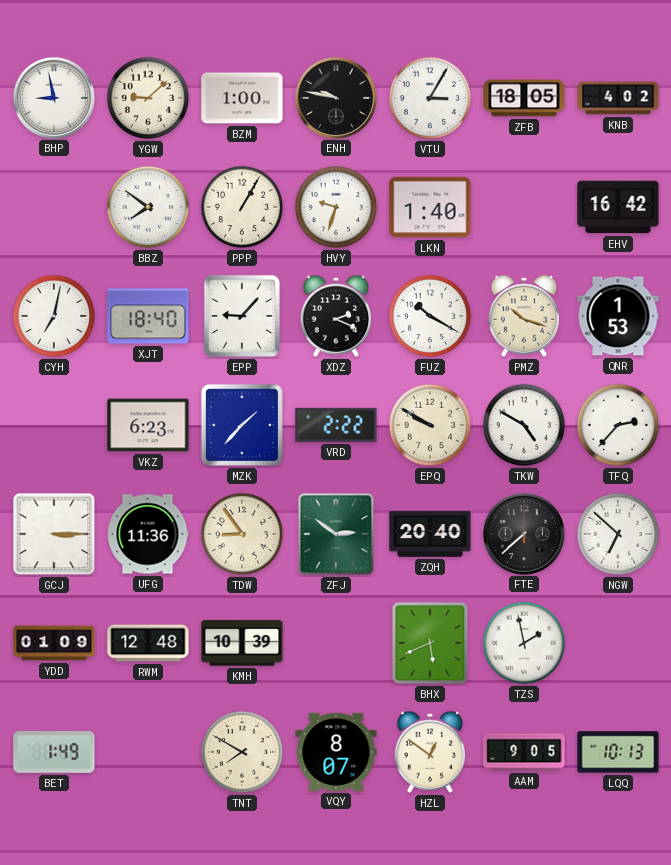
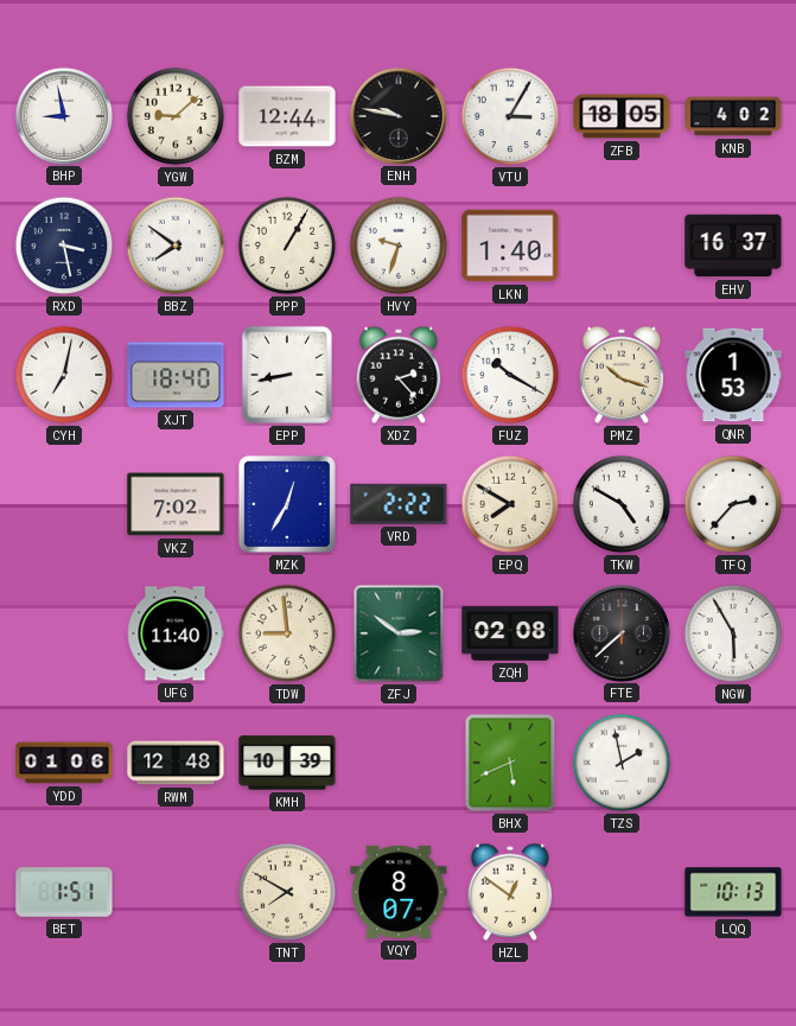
BZM: 1:00 -> 12:44 (287, 116)
RXD: none -> 3:28 (64, 246)
EHV: 16:42 -> 16:37 (733, 246)
EPP: 9:07 -> 8:43 (287, 375)
XDZ: 2:19 -> 2:23 (399, 375)
VKZ: 6:23 -> 7:02 (176, 504)
MZK: 1:37 -> 12:35 (287, 504)
EPQ: 9:50 -> 7:50 (510, 504)
GCJ: 3:15 -> none (54, 534)
UFG: 11:36 -> 11:40 (176, 633)
TDW: 8:54 -> 8:59 (287, 633)
ZQH: 20:40 -> 02:08 (510, 633)
NGW: 6:52 -> 5:55 (733, 633)
YDD: 01:09 -> 01:06 (64, 763)
BET: 1:49 -> 1:51 (64, 892)
AAM: 9:05 -> none (524, 752)
